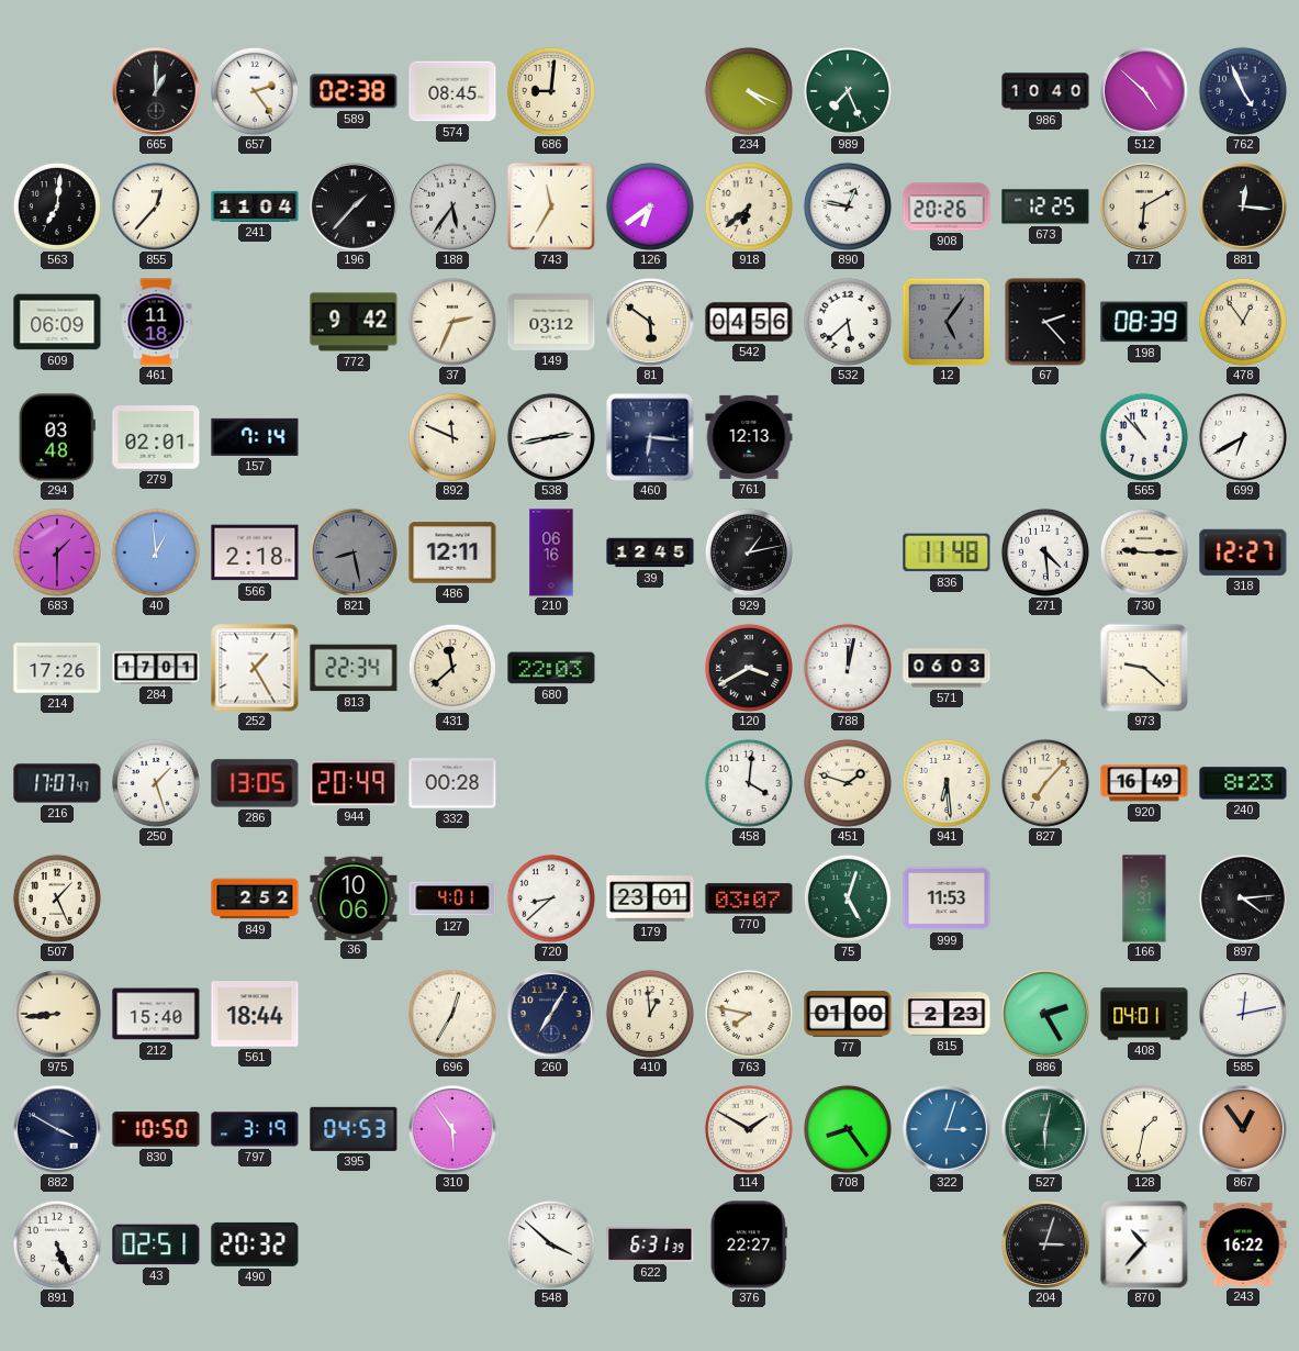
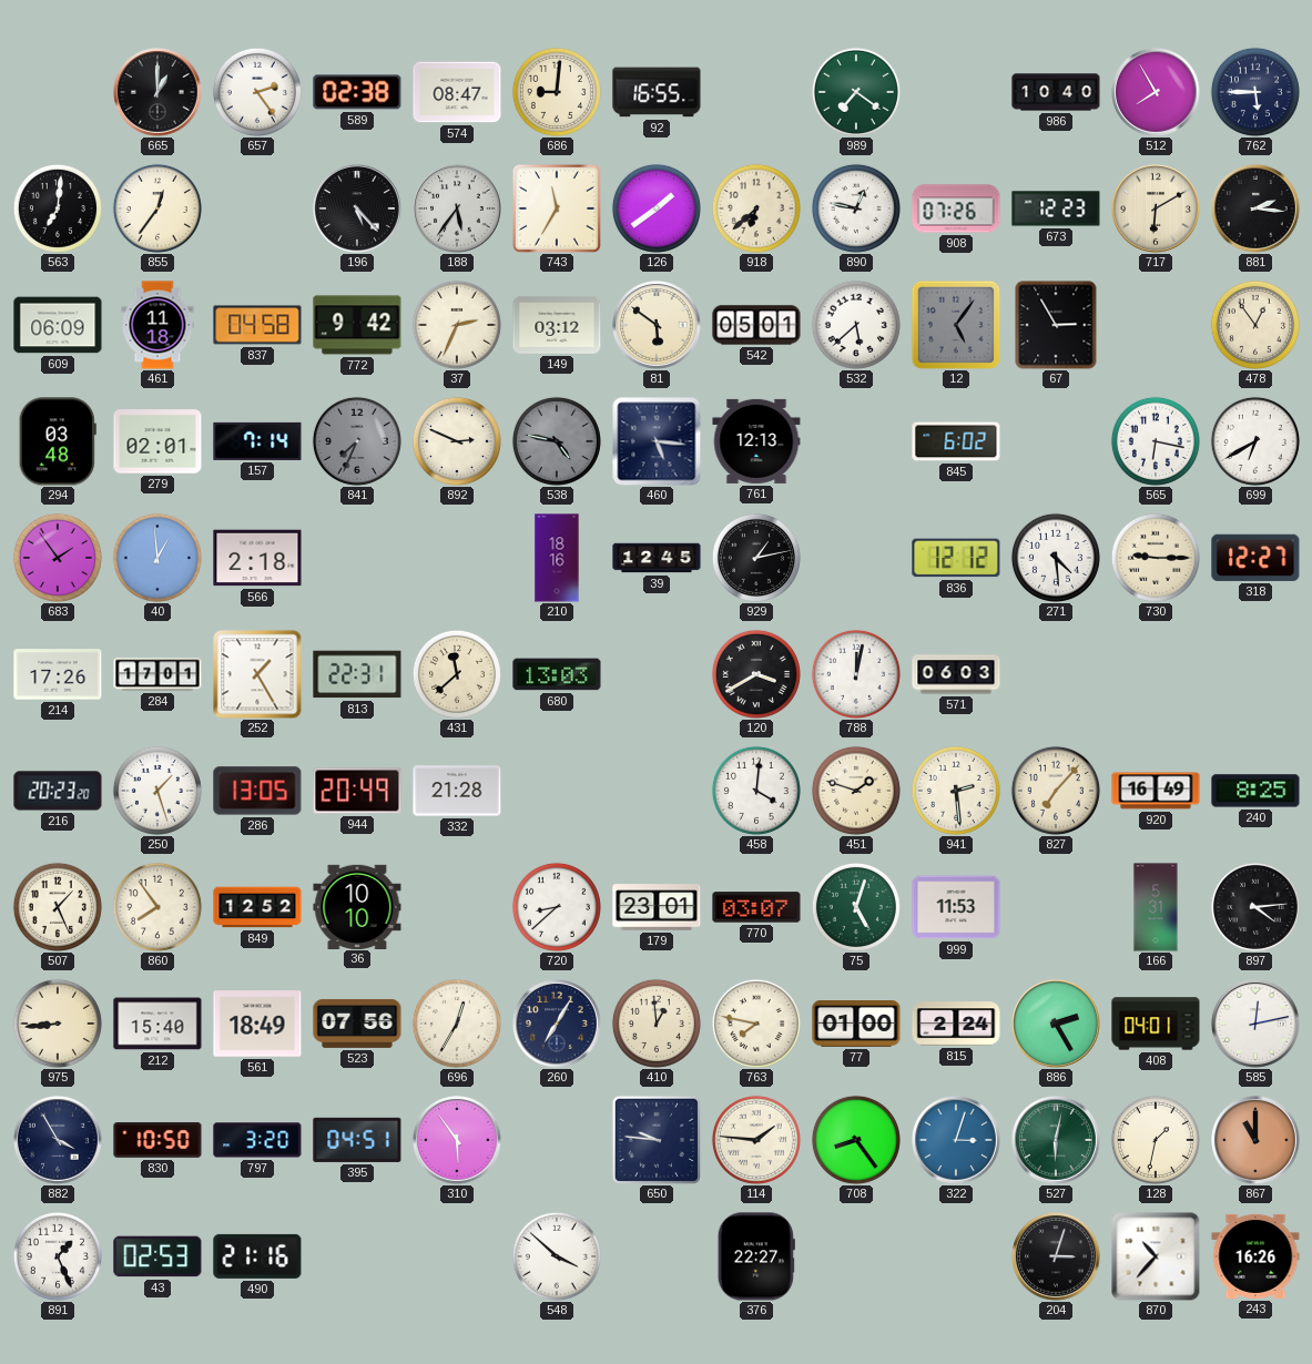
574: 08:45 -> 08:47 (457, 92)
92: none -> 16:55 (657, 92)
234: 4:19 -> none (749, 91)
989: 7:26 -> 7:21 (856, 92)
512: 4:52 -> 7:55 (1157, 93)
762: 4:56 -> 5:45 (1255, 92)
855: 12:37 -> 12:36 (157, 208)
241: 11:04 -> none (255, 206)
196: 1:37 -> 5:23 (358, 210)
126: 6:39 -> 1:39 (657, 208)
908: 20:26 -> 07:26 (956, 208)
673: 12:25 -> 12:23 (1056, 208)
881: 12:16 -> 2:16 (1257, 210)
837: none -> 04:58 (257, 325)
542: 04:56 -> 05:01 (756, 325)
67: 2:23 -> 2:55 (1056, 325)
198: 08:39 -> none (1144, 322)
841: none -> 7:34 (357, 441)
892: 11:49 -> 2:49 (457, 441)
538: 2:43 -> 4:47 (557, 441)
538 dial: white -> grey (557, 441)
460: 6:16 -> 5:16 (657, 441)
845: none -> 6:02 (956, 441)
565: 10:53 -> 6:17 (1156, 441)
683: 1:30 -> 1:54 (58, 558)
821: 8:28 -> none (354, 552)
486: 12:11 -> none (452, 552)
210: 06:16 -> 18:16 (557, 558)
836: 11:48 -> 12:12 (956, 558)
813: 22:34 -> 22:31 (357, 674)
680: 22:03 -> 13:03 (557, 674)
973: 9:22 -> none (1144, 668)
216: 17:07 -> 20:23 (58, 791)
332: 00:28 -> 21:28 (457, 791)
941: 6:29 -> 2:29 (956, 791)
240: 8:23 -> 8:25 (1255, 791)
860: none -> 7:54 (157, 907)
849: 2:52 -> 12:52 (257, 907)
36: 10:06 -> 10:10 (357, 906)
127: 4:01 -> none (452, 898)
561: 18:44 -> 18:49 (257, 1024)
523: none -> 07:56 (357, 1024)
815: 2:23 -> 2:24 (956, 1024)
882: 3:50 -> 3:55 (59, 1141)
797: 3:19 -> 3:20 (257, 1140)
395: 04:53 -> 04:51 (357, 1140)
650: none -> 9:46 (655, 1139)
114: 1:50 -> 1:46 (756, 1140)
867: 12:54 -> 11:00 (1257, 1141)
891: 5:26 -> 1:26 (58, 1256)
43: 02:51 -> 02:53 (157, 1256)
490: 20:32 -> 21:16 (257, 1256)
622: 6:31 -> none (650, 1244)
243: 16:22 -> 16:26 (1255, 1256)
